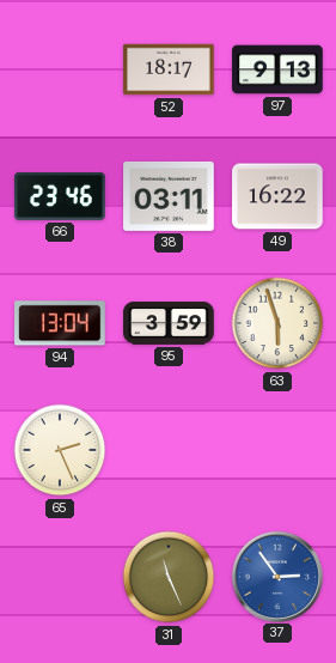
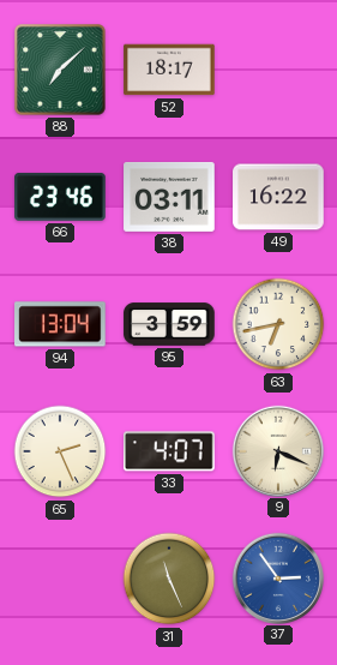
88: none -> 7:08 (60, 70)
97: 9:13 -> none (277, 69)
63: 5:57 -> 6:43 (278, 324)
33: none -> 4:07 (170, 451)
9: none -> 6:19 (277, 450)
